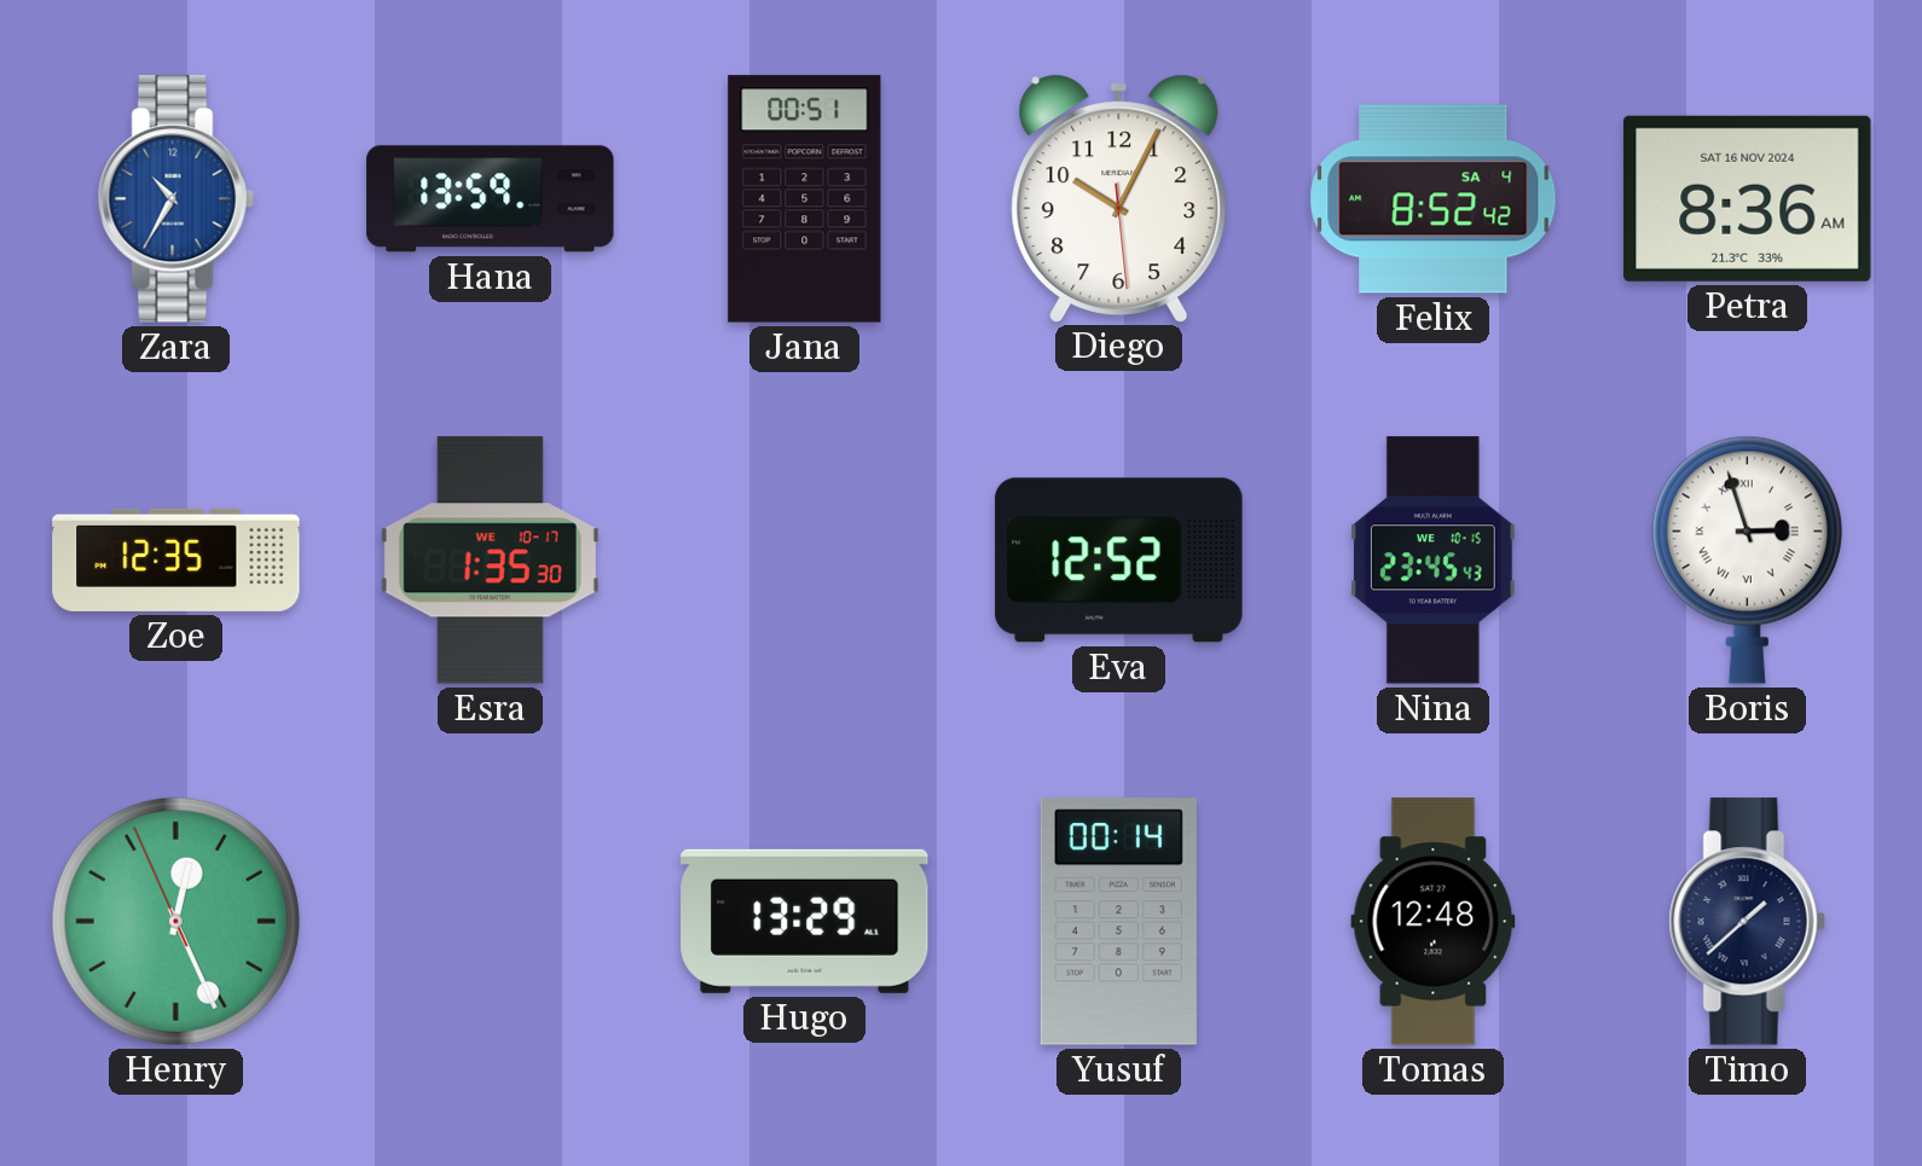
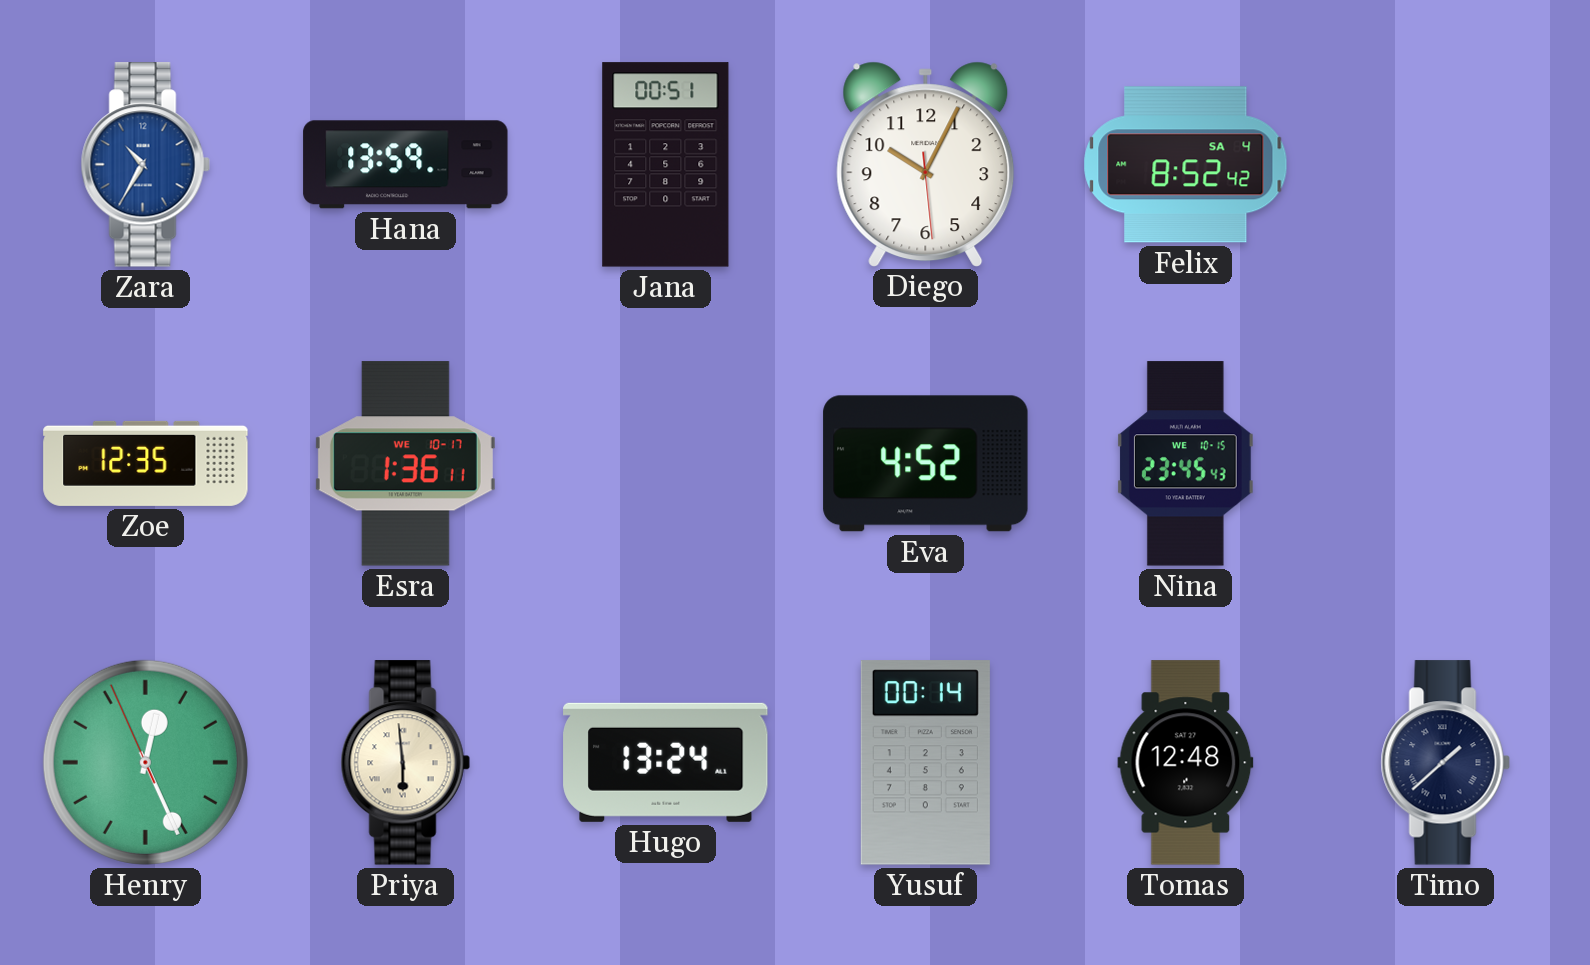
Petra: 8:36 -> none (1748, 198)
Esra: 1:35 -> 1:36 (405, 464)
Eva: 12:52 -> 4:52 (926, 464)
Boris: 2:57 -> none (1747, 559)
Priya: none -> 5:59 (405, 763)
Hugo: 13:29 -> 13:24 (666, 762)
